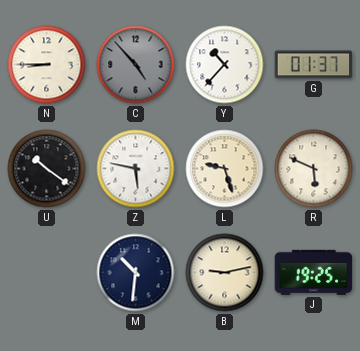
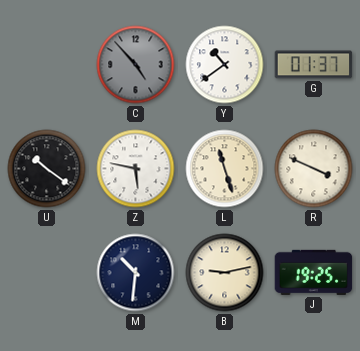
N: 8:45 -> none (47, 65)
Y: 10:37 -> 10:39 (225, 65)
L: 9:27 -> 11:27 (225, 169)
R: 5:49 -> 3:49 (314, 169)
